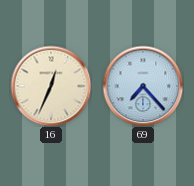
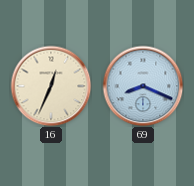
69: 7:23 -> 8:19 (143, 86)
